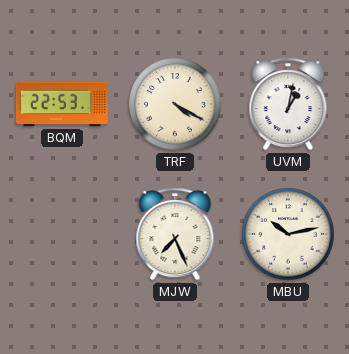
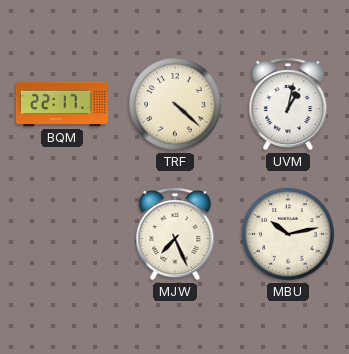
BQM: 22:53 -> 22:17 (62, 104)
TRF: 4:20 -> 4:22 (175, 104)
